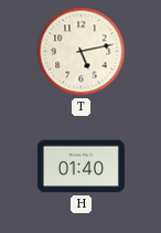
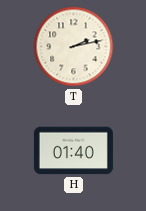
T: 5:13 -> 2:13 (74, 47)
